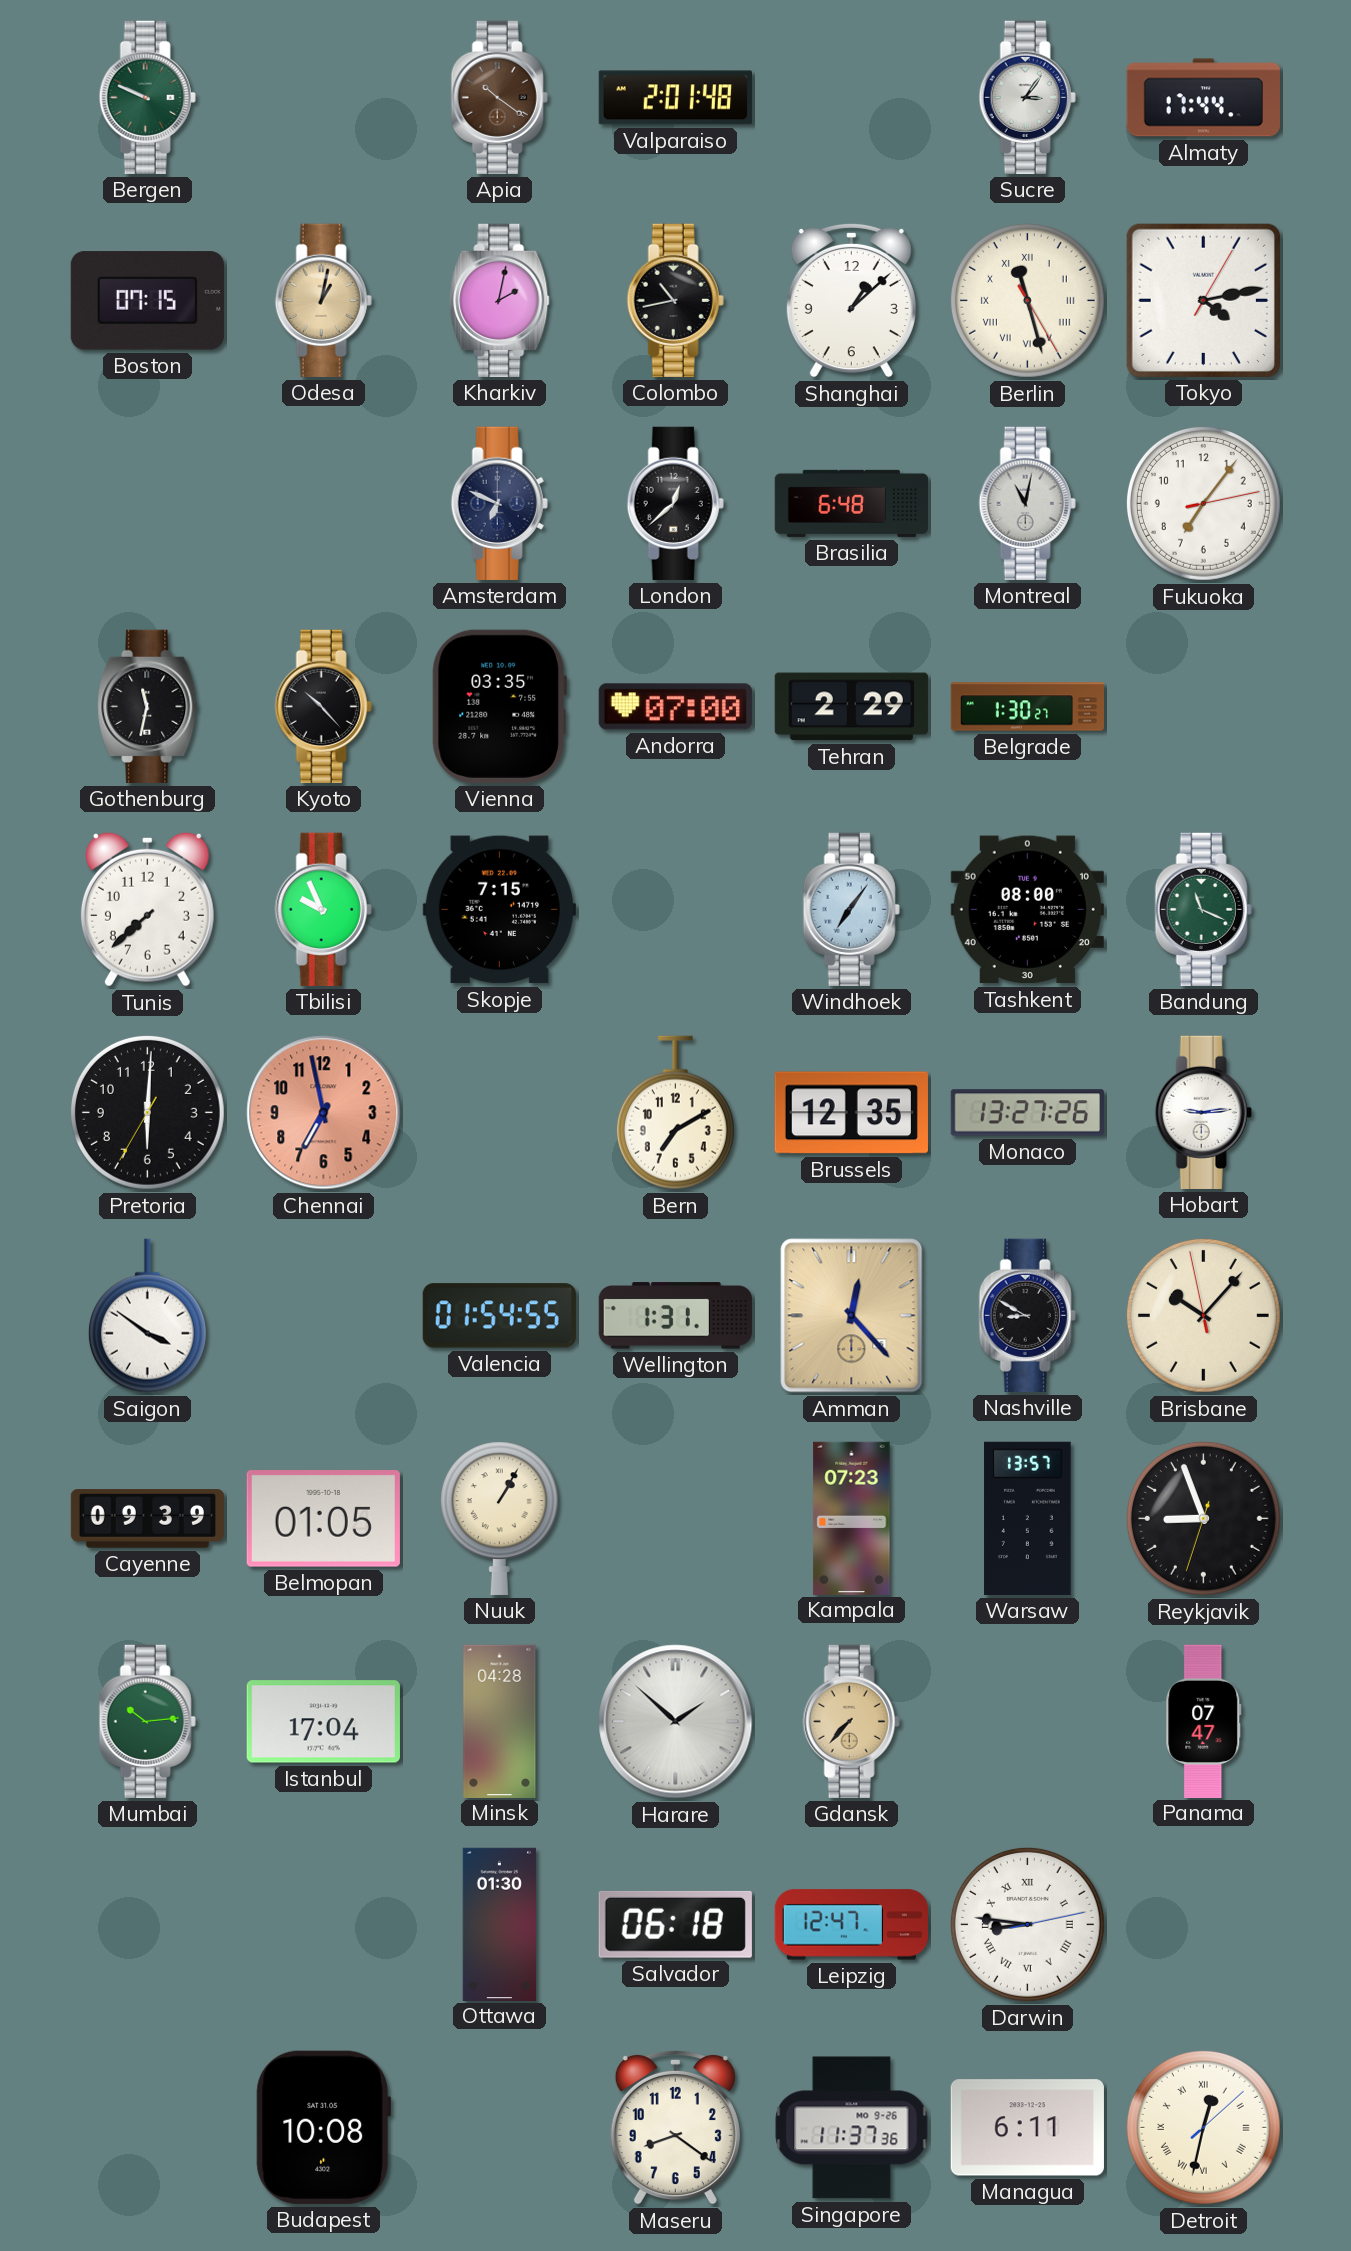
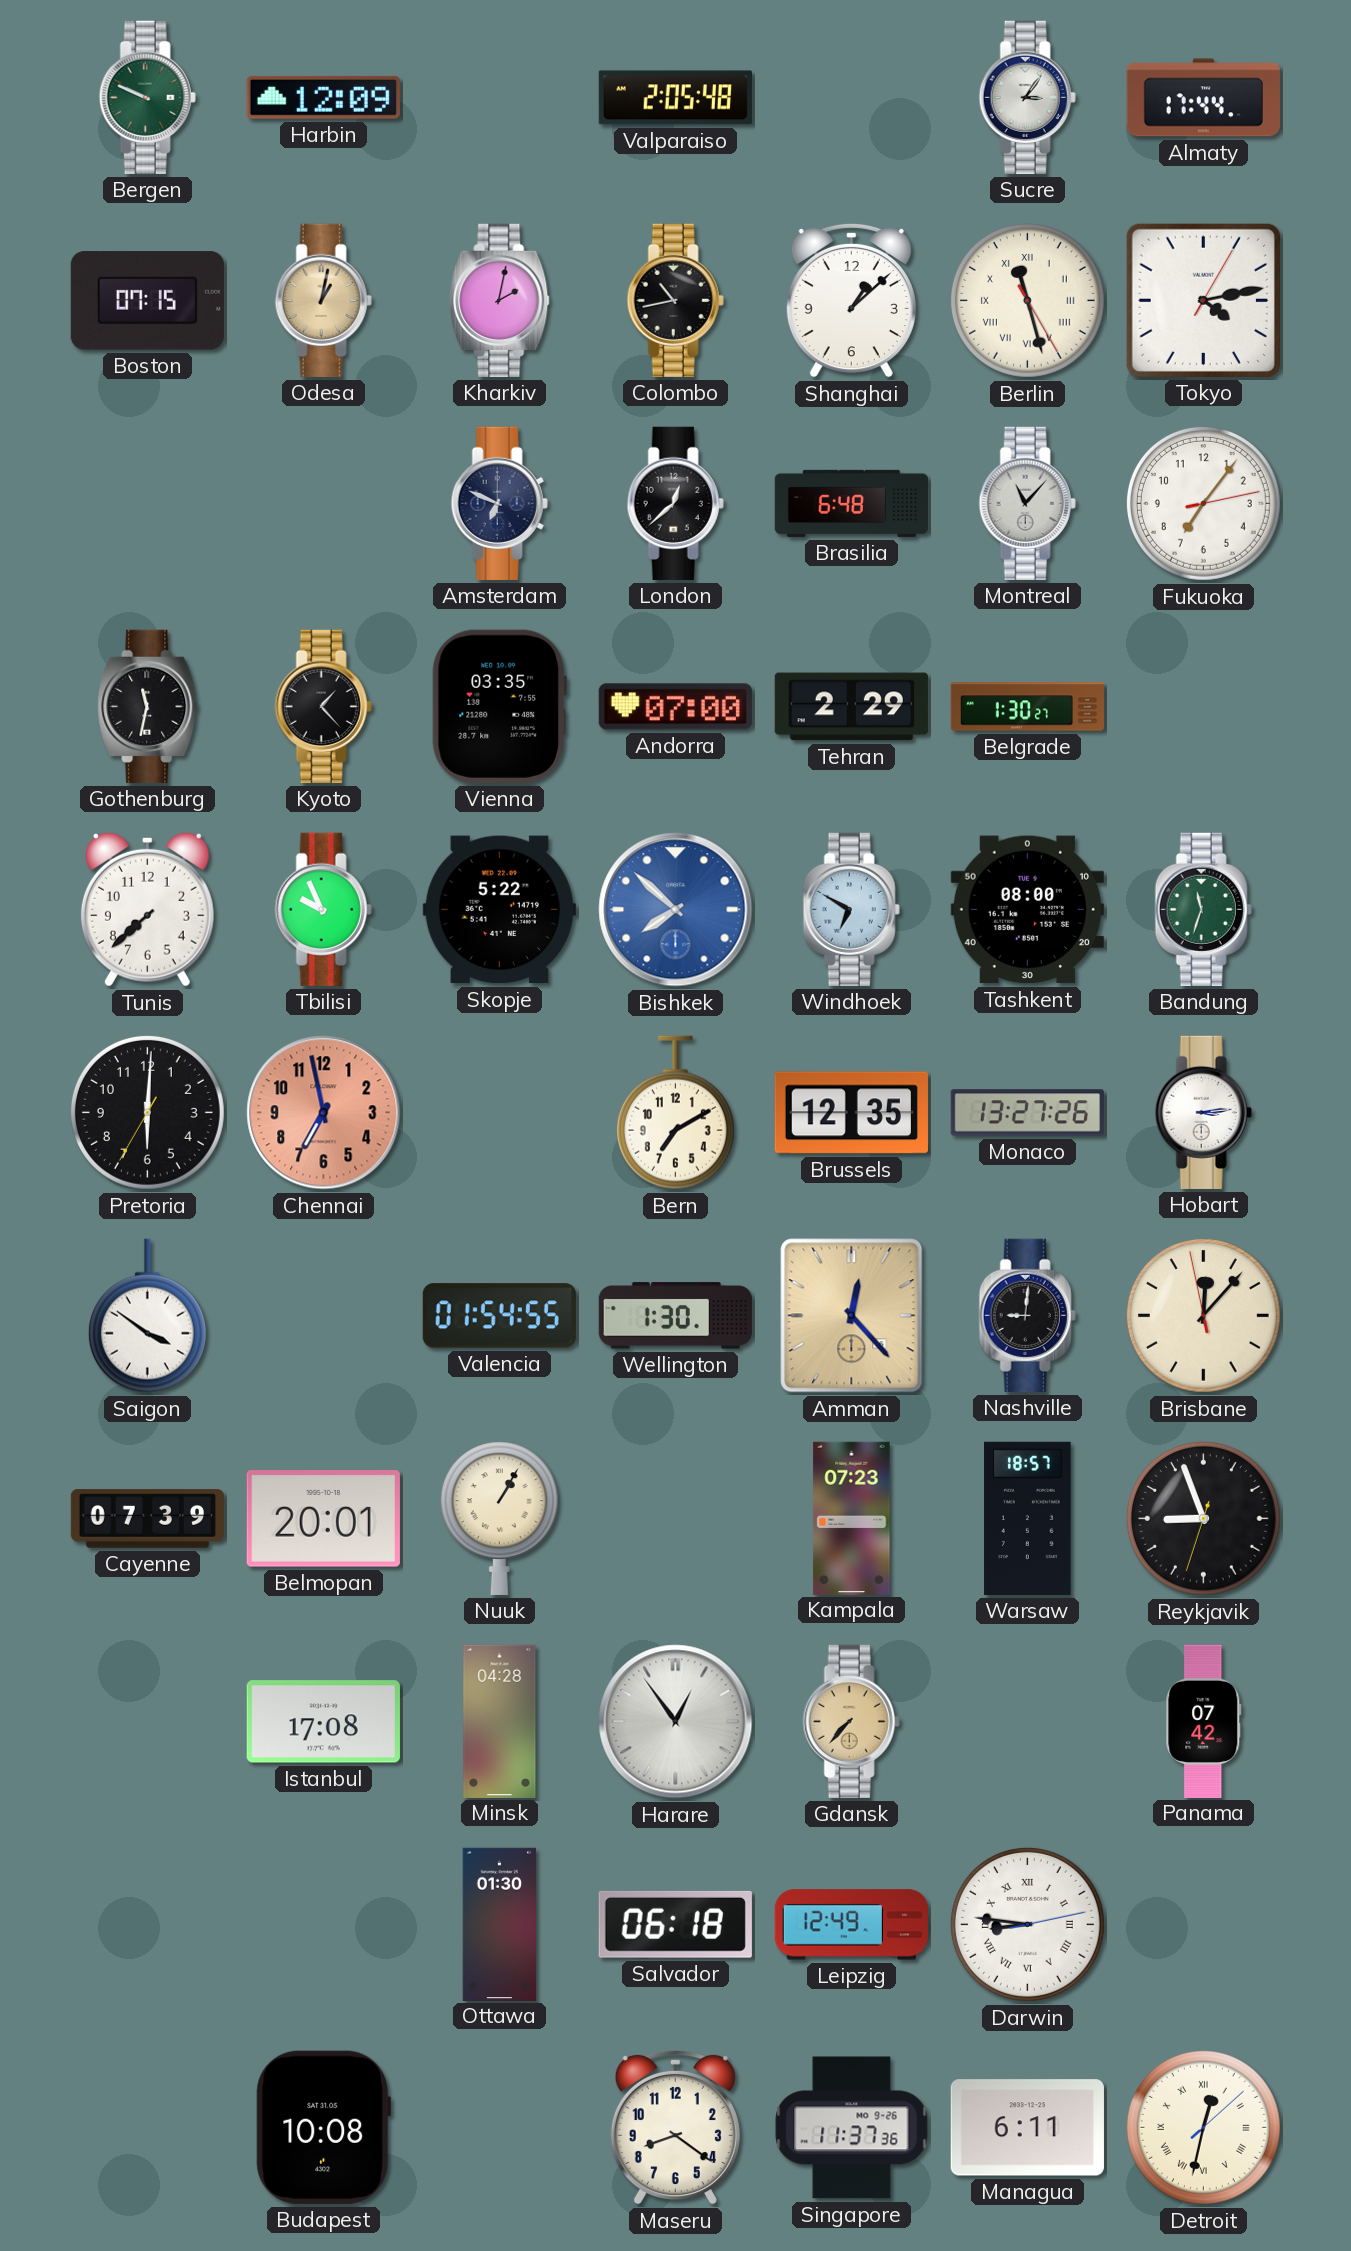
Harbin: none -> 12:09 (323, 97)
Apia: 10:21 -> none (499, 97)
Valparaiso: 2:01 -> 2:05 (675, 98)
Montreal: 11:02 -> 11:07 (1027, 503)
Kyoto: 10:23 -> 1:23 (323, 706)
Skopje: 7:15 -> 5:22 (499, 910)
Bishkek: none -> 7:52 (676, 910)
Windhoek: 7:06 -> 6:50 (851, 909)
Bandung: 11:19 -> 11:33 (1203, 909)
Hobart: 9:14 -> 3:14 (1203, 1112)
Wellington: 1:31 -> 1:30 (675, 1316)
Nashville: 8:50 -> 9:01 (1027, 1315)
Brisbane: 10:06 -> 12:06 (1203, 1315)
Cayenne: 09:39 -> 07:39 (147, 1519)
Belmopan: 01:05 -> 20:01 (323, 1519)
Warsaw: 13:57 -> 18:57 (1028, 1518)
Mumbai: 10:14 -> none (147, 1721)
Istanbul: 17:04 -> 17:08 (323, 1722)
Harare: 1:52 -> 12:54 (676, 1722)
Panama: 07:47 -> 07:42 (1204, 1721)
Leipzig: 12:47 -> 12:49 (851, 1925)
